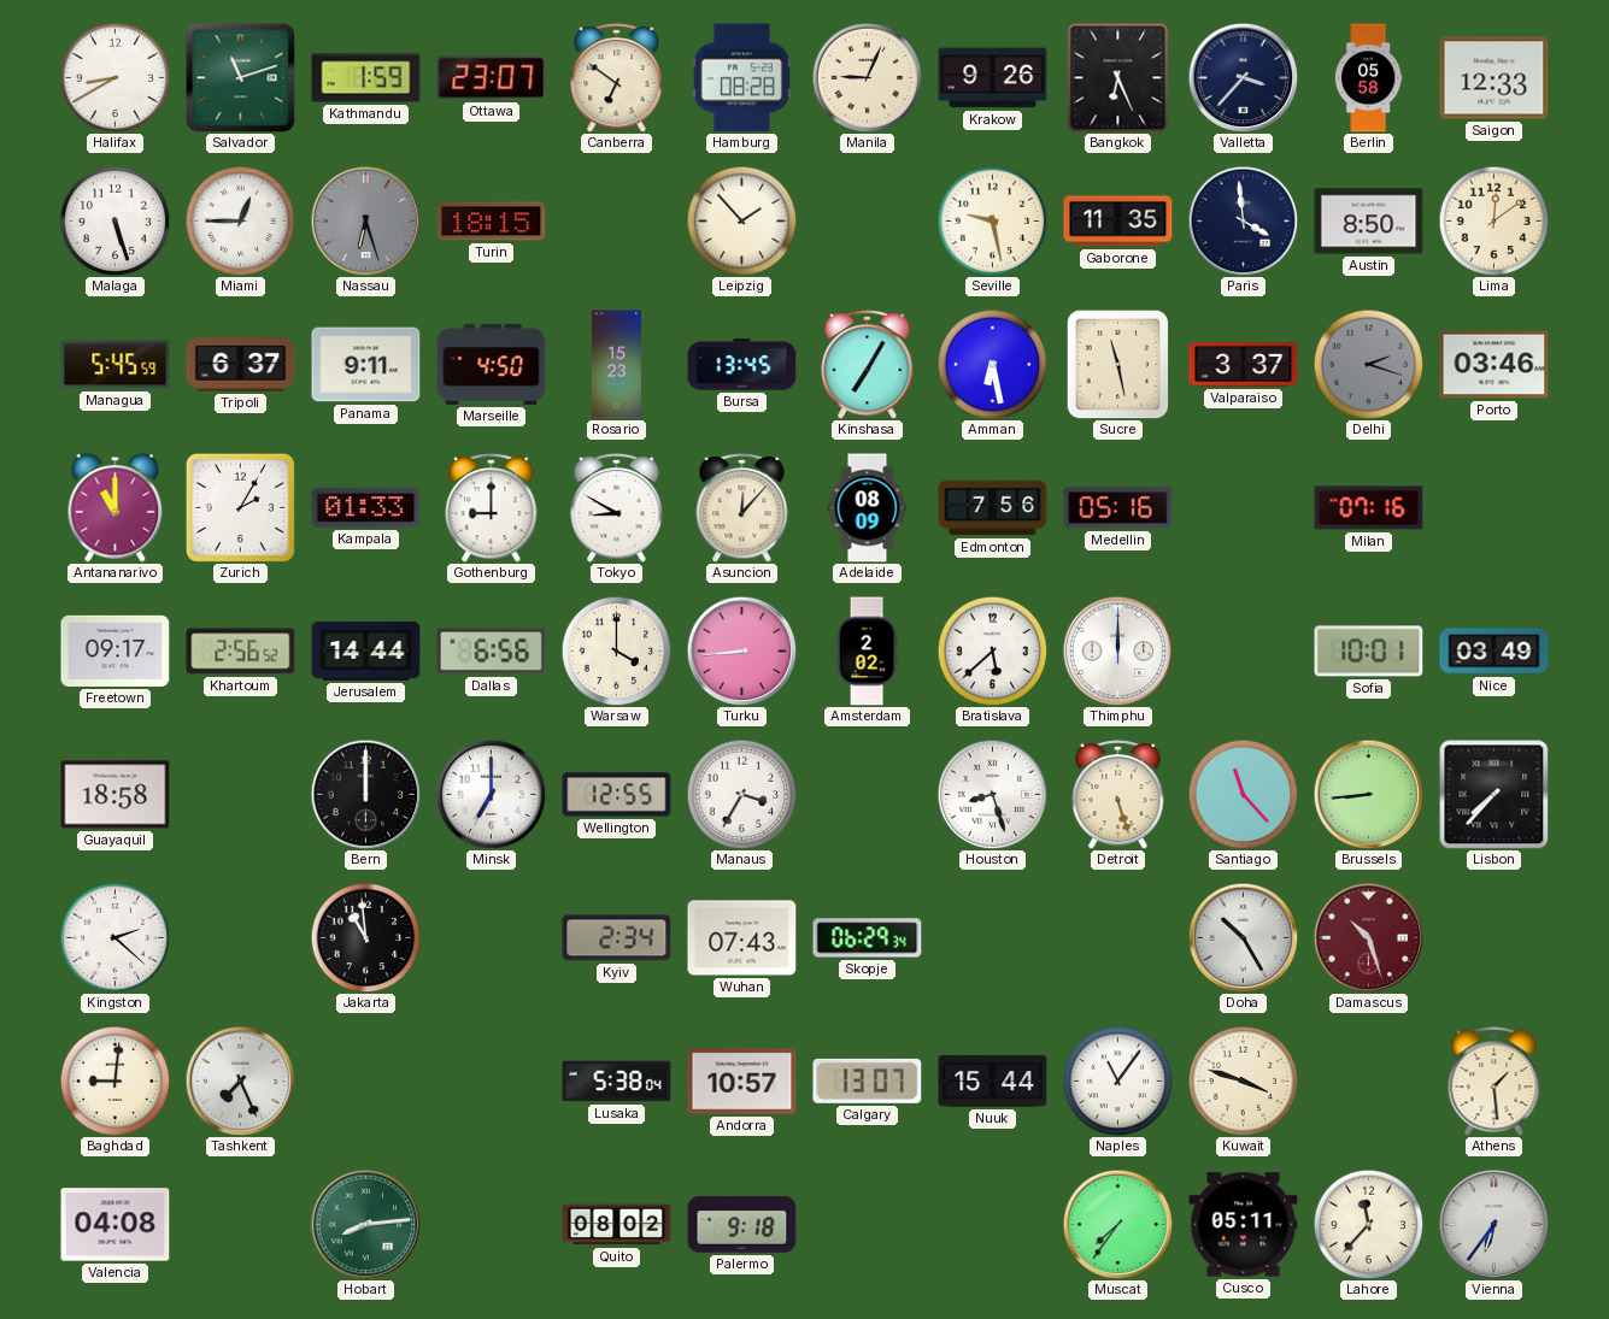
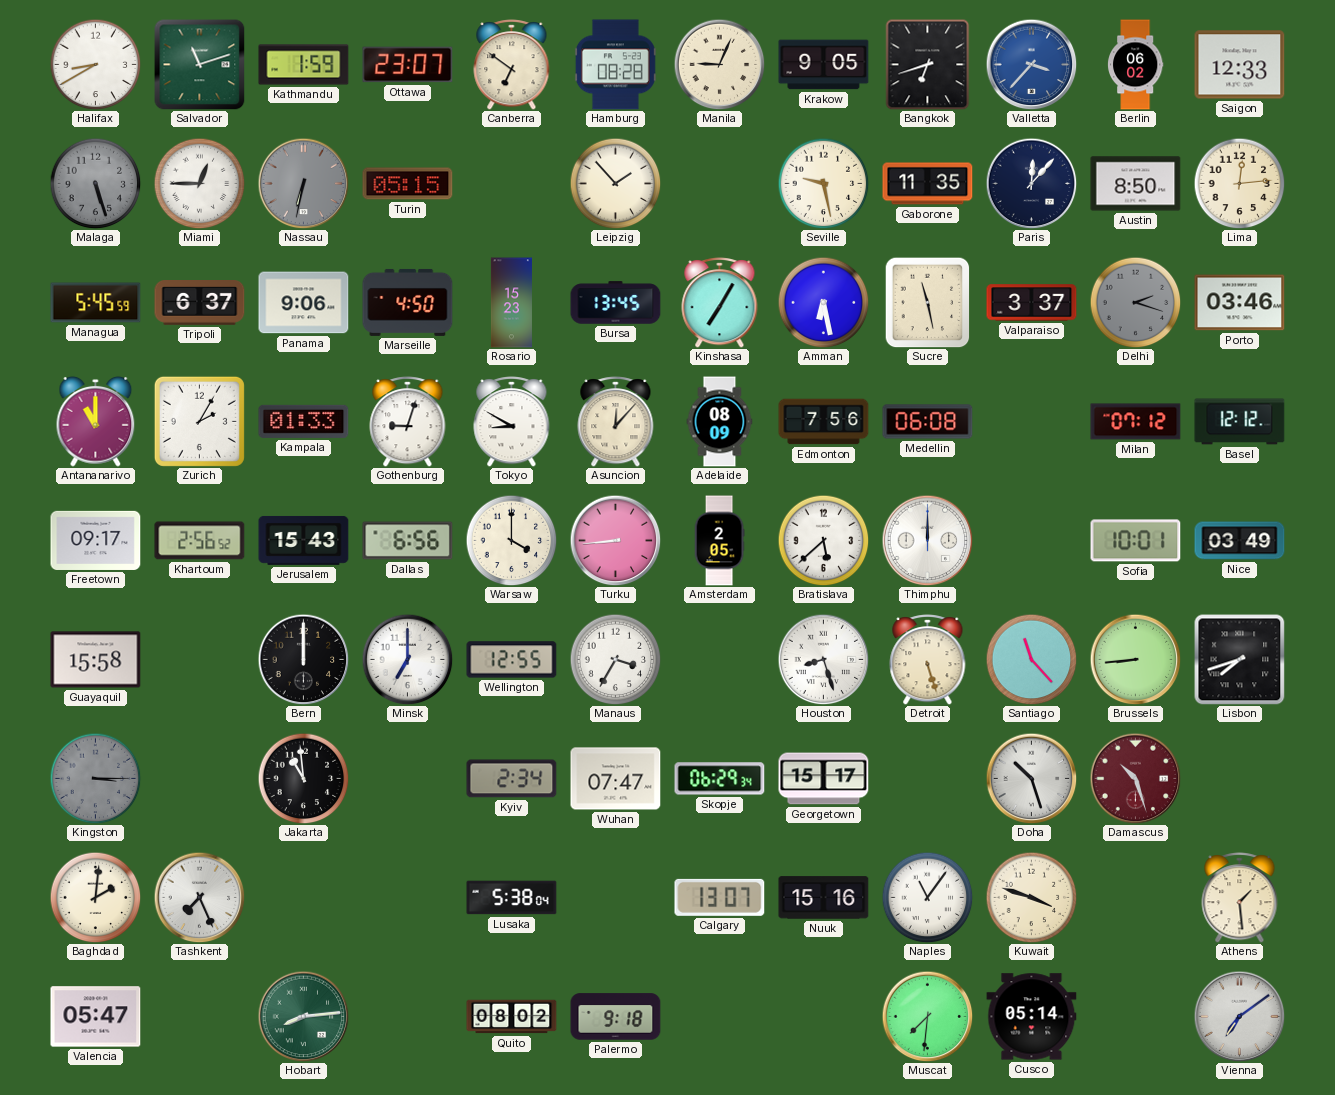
Krakow: 9:26 -> 9:05 (824, 65)
Bangkok: 6:26 -> 6:42 (928, 64)
Valletta dial: navy -> blue (1031, 64)
Berlin: 05:58 -> 06:02 (1135, 65)
Malaga dial: white -> grey (95, 183)
Nassau: 6:27 -> 6:32 (303, 183)
Turin: 18:15 -> 05:15 (408, 184)
Paris: 3:59 -> 12:07 (1031, 183)
Lima: 12:09 -> 12:14 (1239, 183)
Panama: 9:11 -> 9:06 (304, 303)
Gothenburg: 9:00 -> 9:03 (408, 422)
Medellin: 05:16 -> 06:08 (928, 422)
Milan: 07:16 -> 07:12 (1136, 422)
Basel: none -> 12:12 (1240, 422)
Jerusalem: 14:44 -> 15:43 (304, 541)
Amsterdam: 2:02 -> 2:05 (719, 541)
Guayaquil: 18:58 -> 15:58 (96, 660)
Lisbon: 7:37 -> 7:42 (1240, 660)
Kingston: 2:22 -> 3:15 (95, 778)
Kingston dial: white -> grey (95, 778)
Wuhan: 07:43 -> 07:47 (616, 779)
Georgetown: none -> 15:17 (824, 779)
Doha: 10:25 -> 10:27 (1031, 778)
Baghdad: 9:01 -> 2:01 (95, 897)
Andorra: 10:57 -> none (742, 1082)
Nuuk: 15:44 -> 15:16 (824, 898)
Valencia: 04:08 -> 05:47 (96, 1017)
Muscat: 7:36 -> 7:31 (927, 1016)
Cusco: 05:11 -> 05:14 (1032, 1017)
Lahore: 11:37 -> none (1368, 1224)
Vienna: 6:36 -> 7:09 (1239, 1016)
